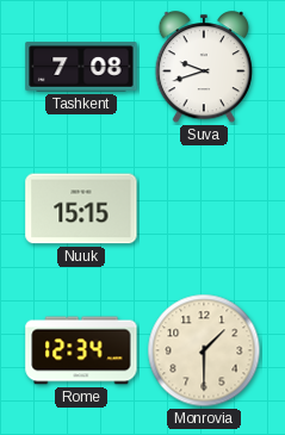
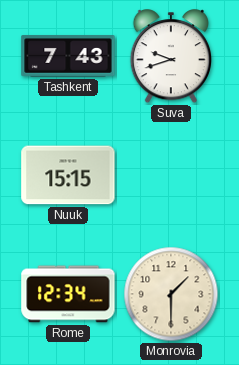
Tashkent: 7:08 -> 7:43 (68, 56)
